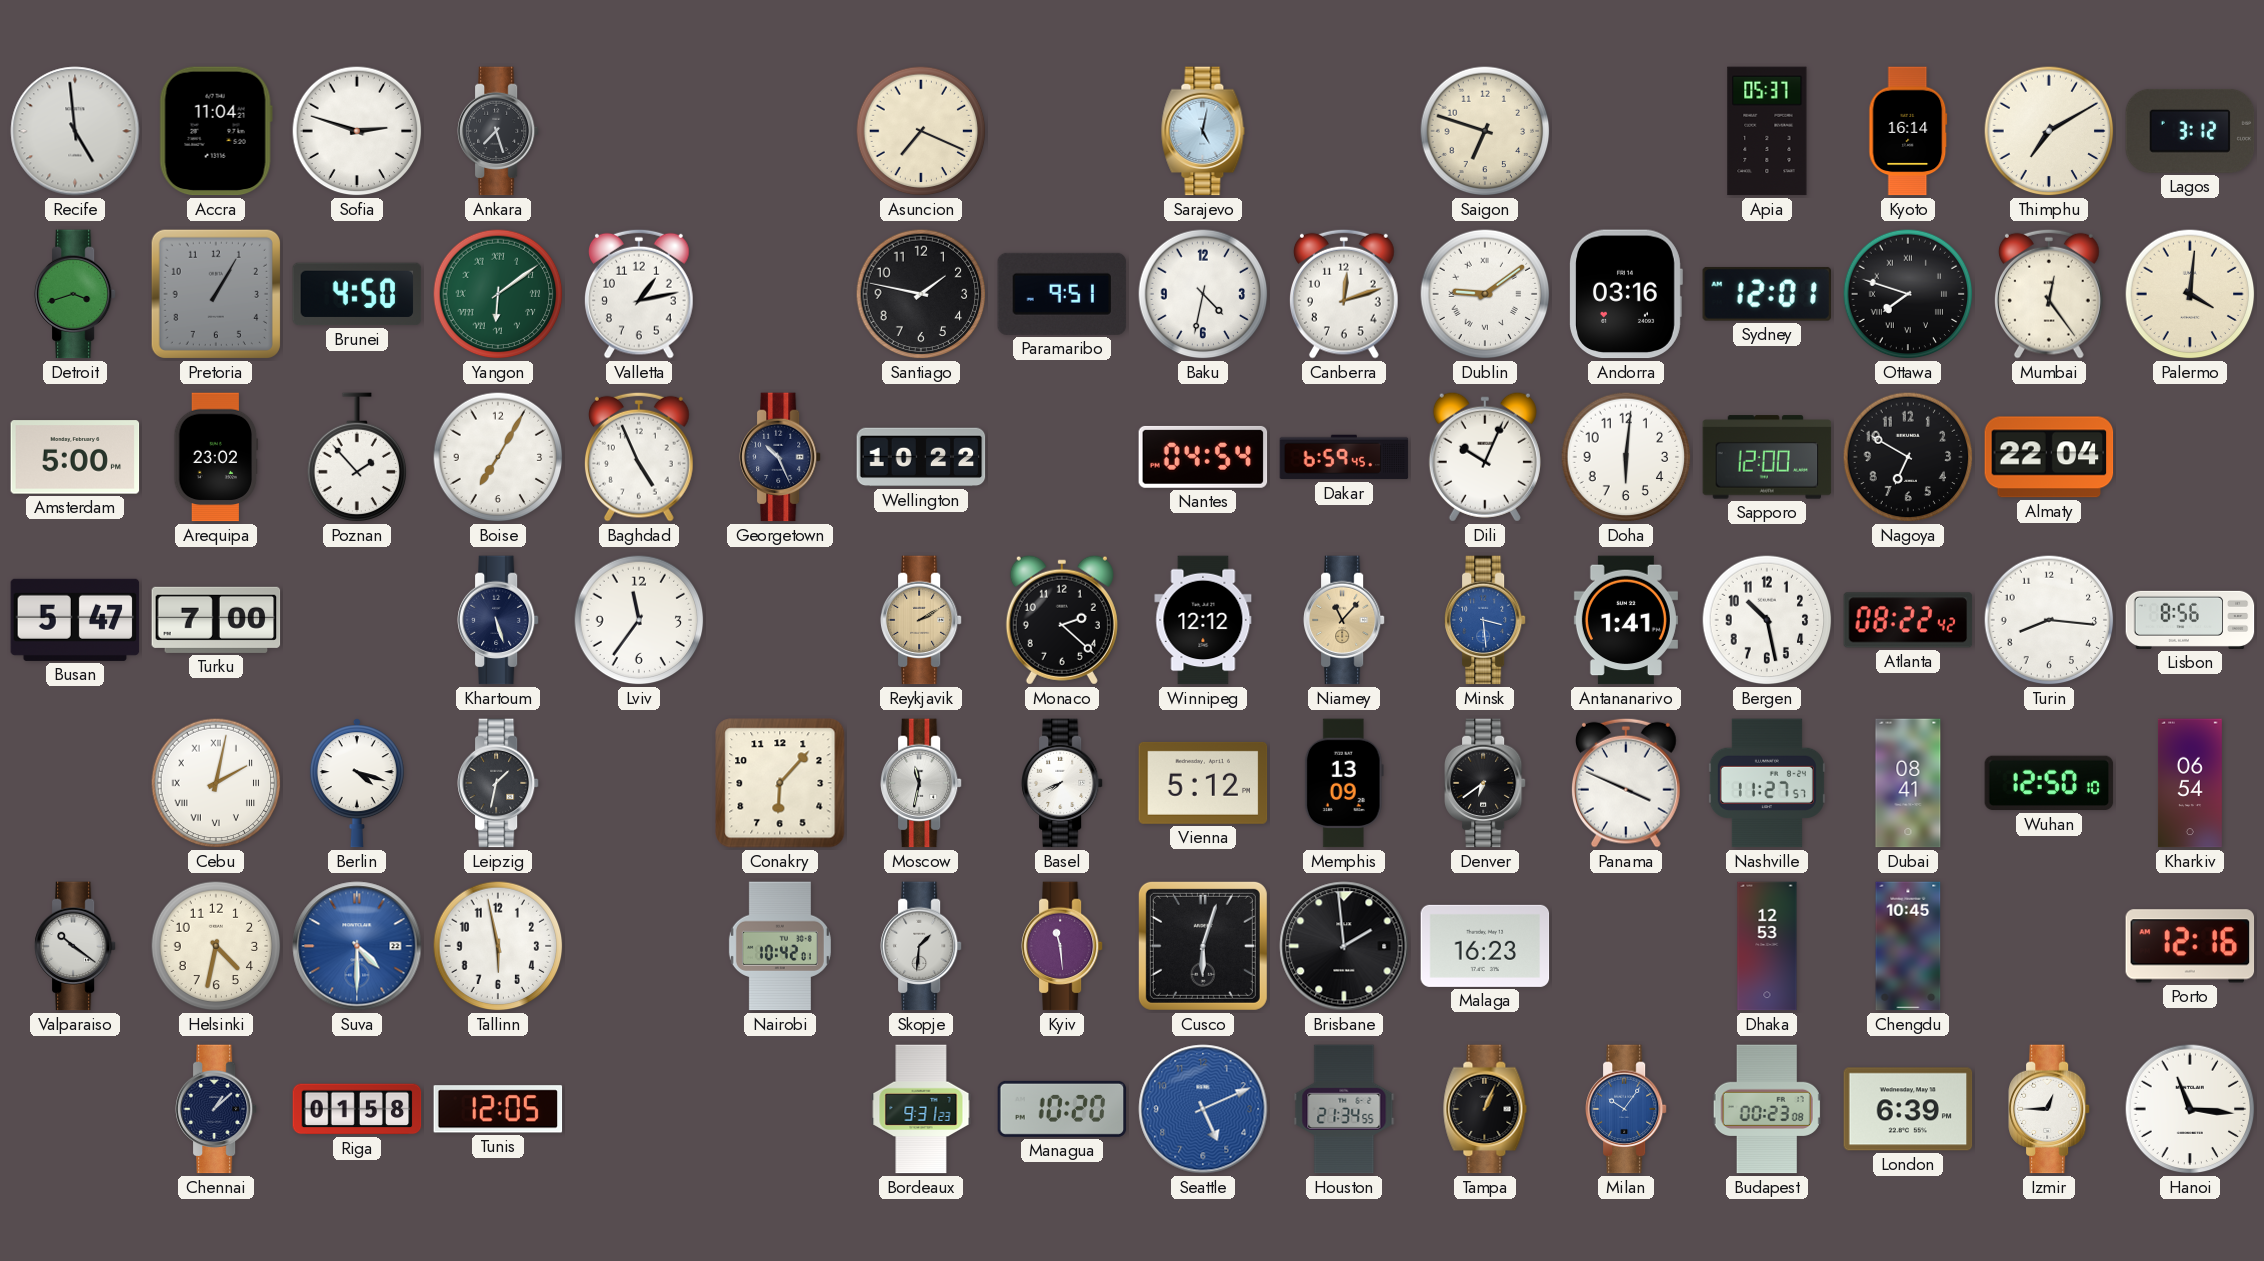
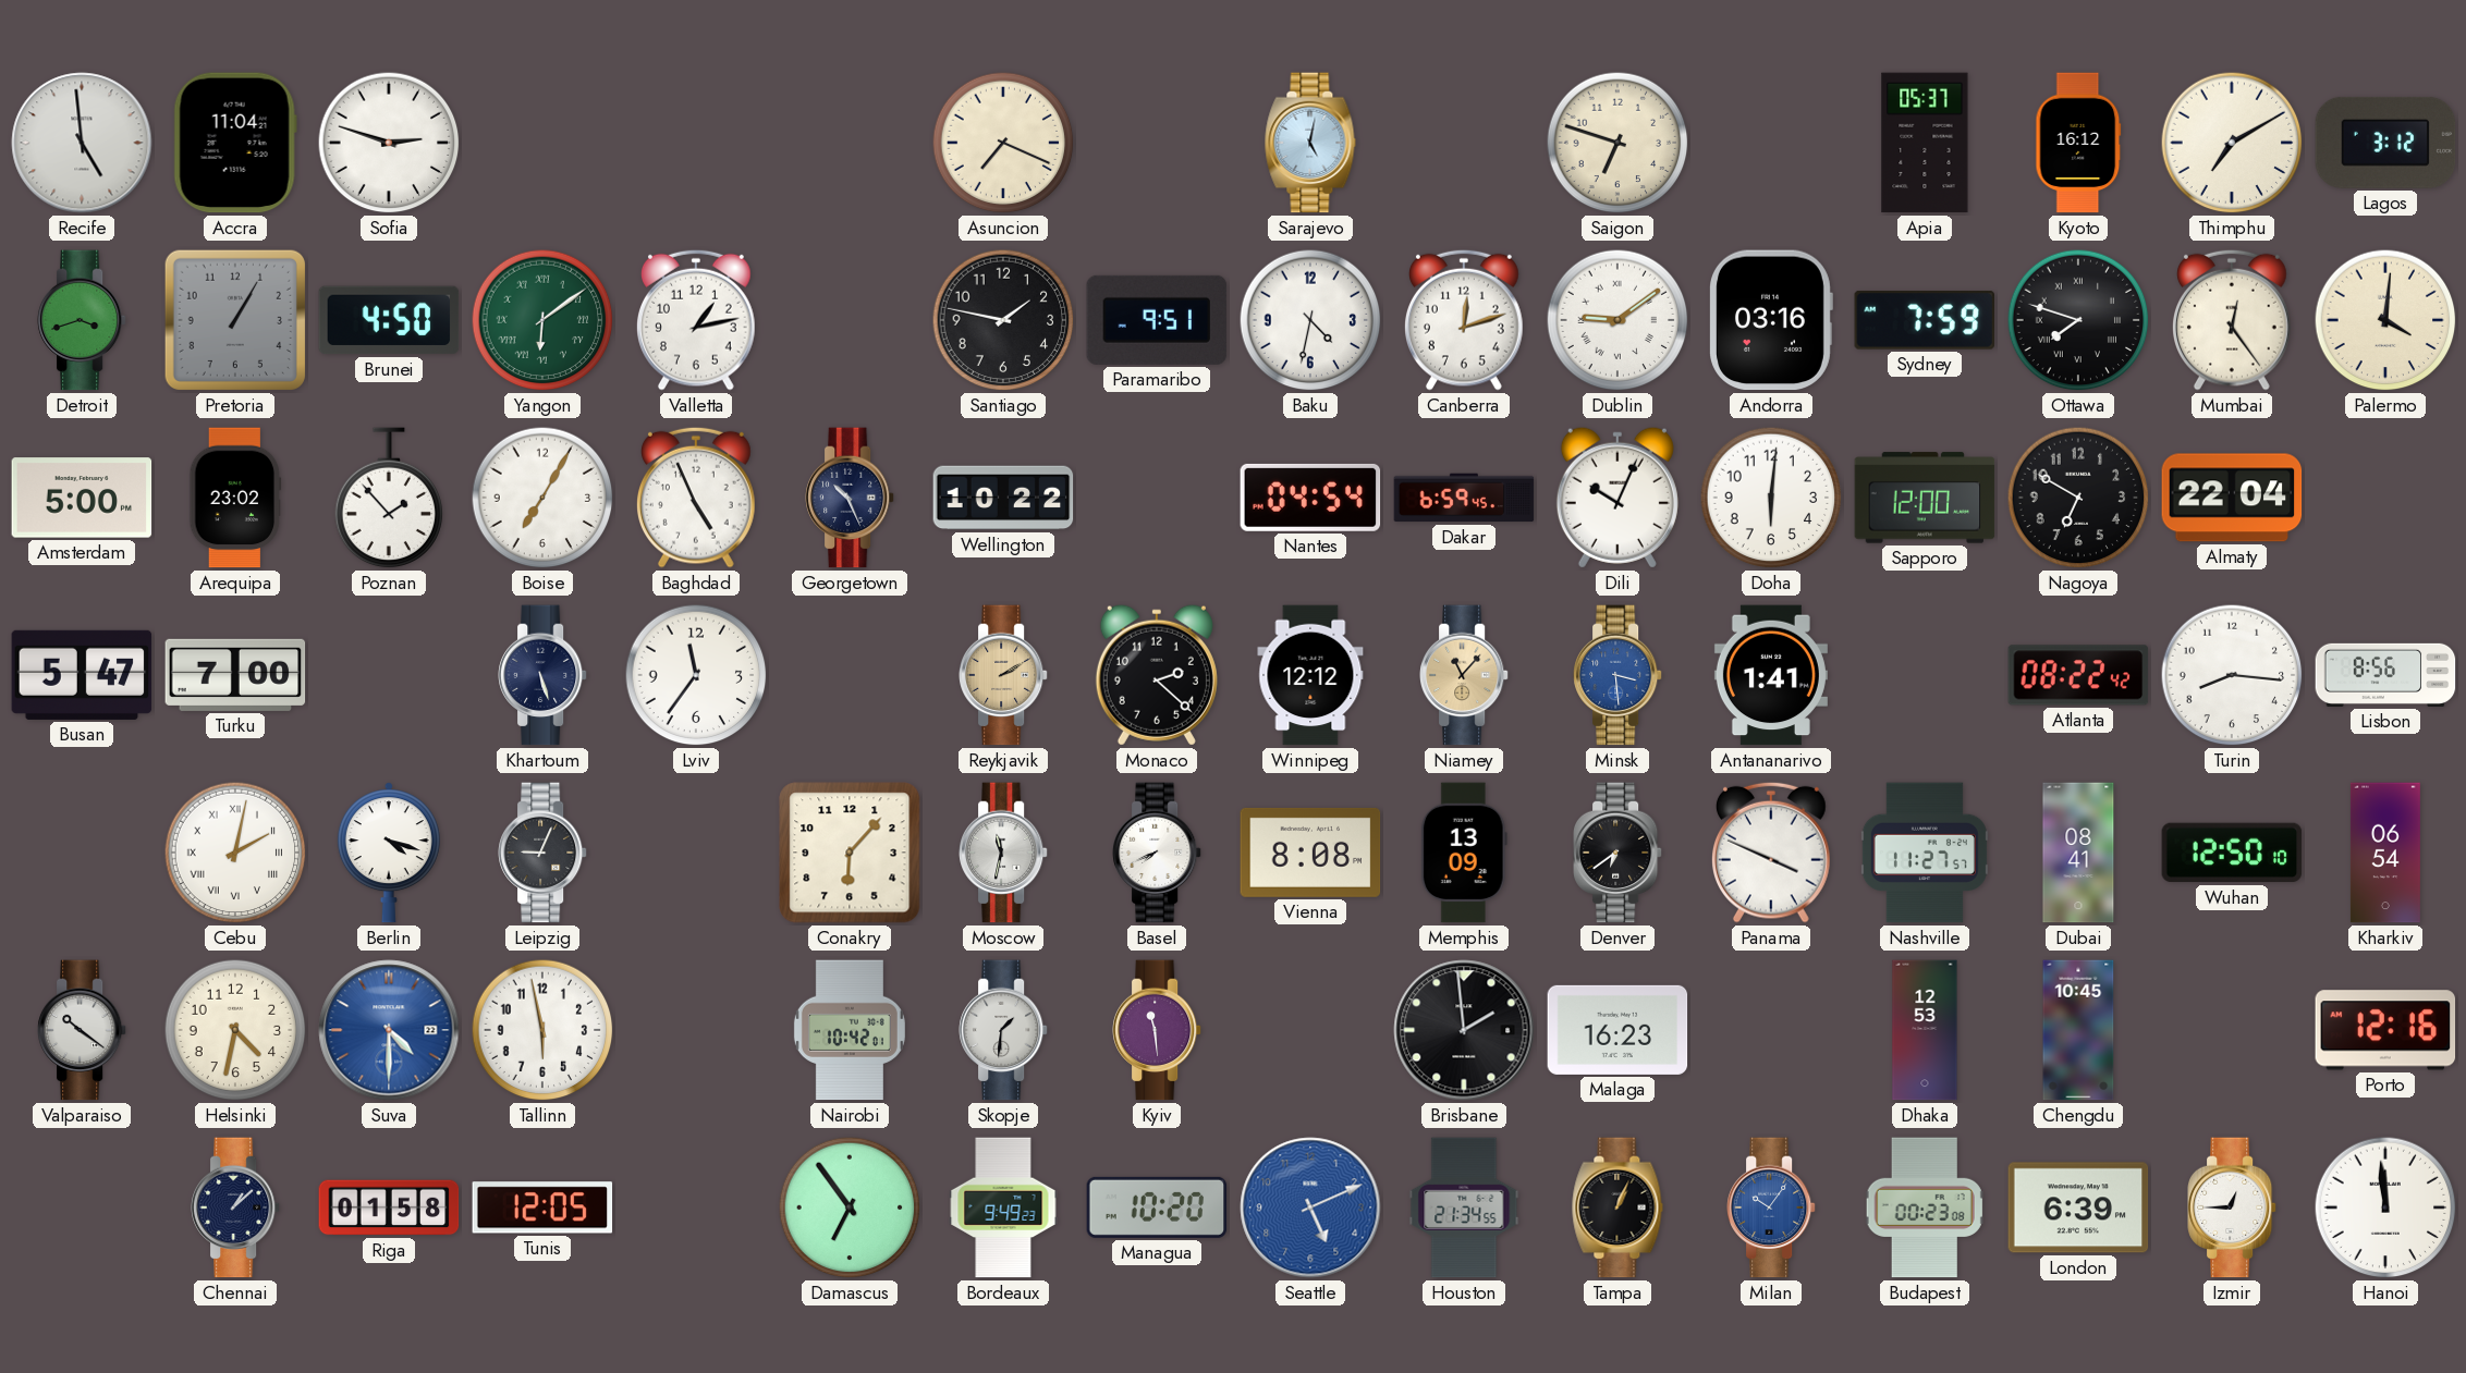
Ankara: 7:27 -> none (498, 131)
Kyoto: 16:14 -> 16:12 (2078, 143)
Sydney: 12:01 -> 7:59 (1924, 320)
Bergen: 10:28 -> none (1767, 620)
Leipzig: 1:32 -> 9:04 (542, 853)
Vienna: 5:12 -> 8:08 (1310, 853)
Cusco: 6:03 -> none (1203, 946)
Damascus: none -> 6:54 (850, 1207)
Bordeaux: 9:31 -> 9:49 (1003, 1207)
Hanoi: 11:16 -> 11:59 (2385, 1207)
